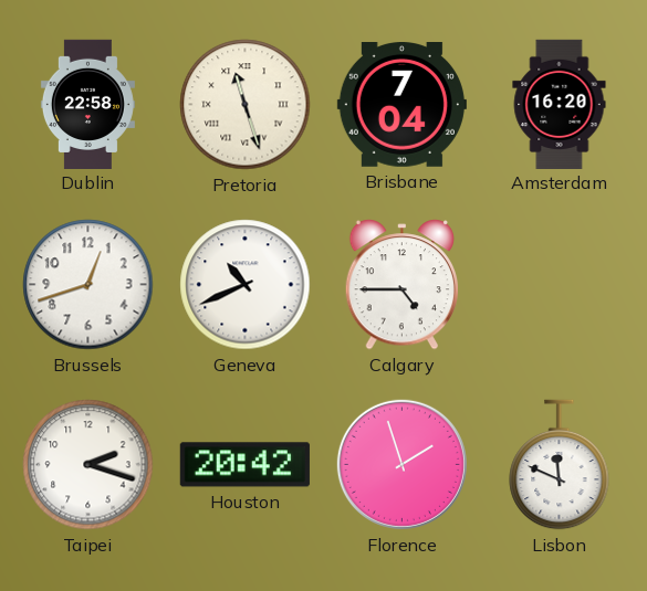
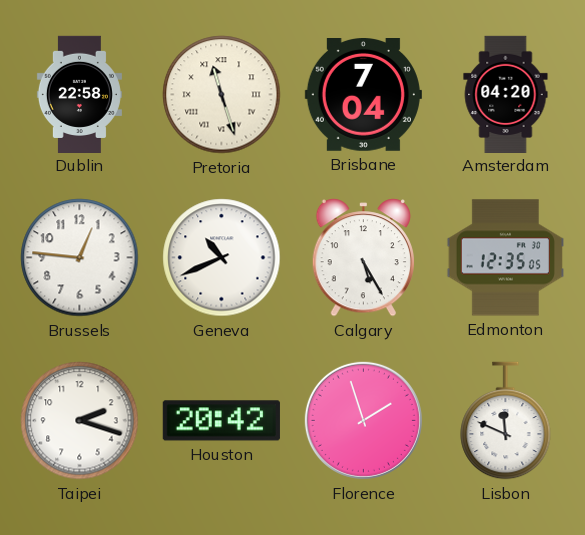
Amsterdam: 16:20 -> 04:20 (506, 94)
Brussels: 12:42 -> 12:46 (80, 258)
Calgary: 4:45 -> 5:25 (363, 258)
Edmonton: none -> 12:35 (505, 258)
